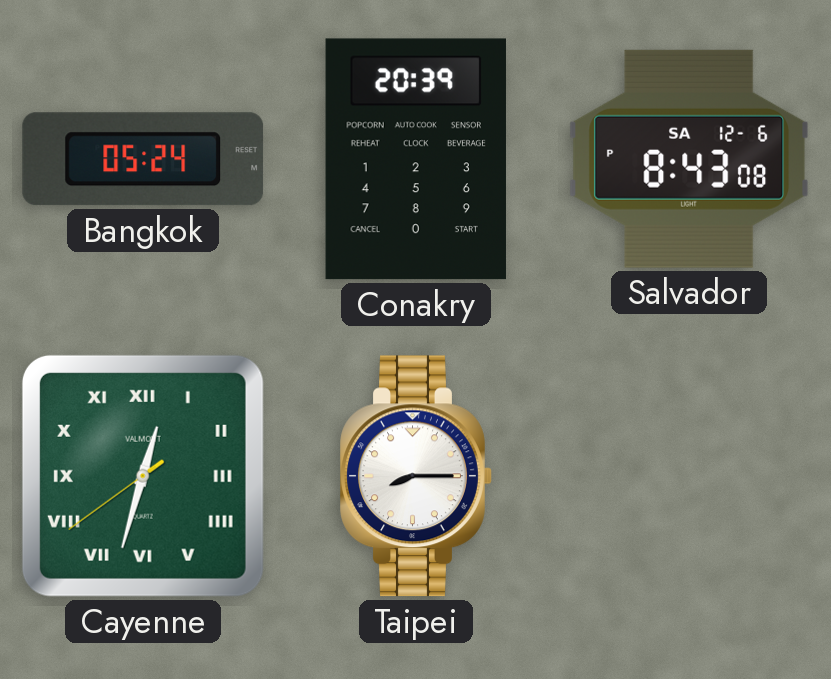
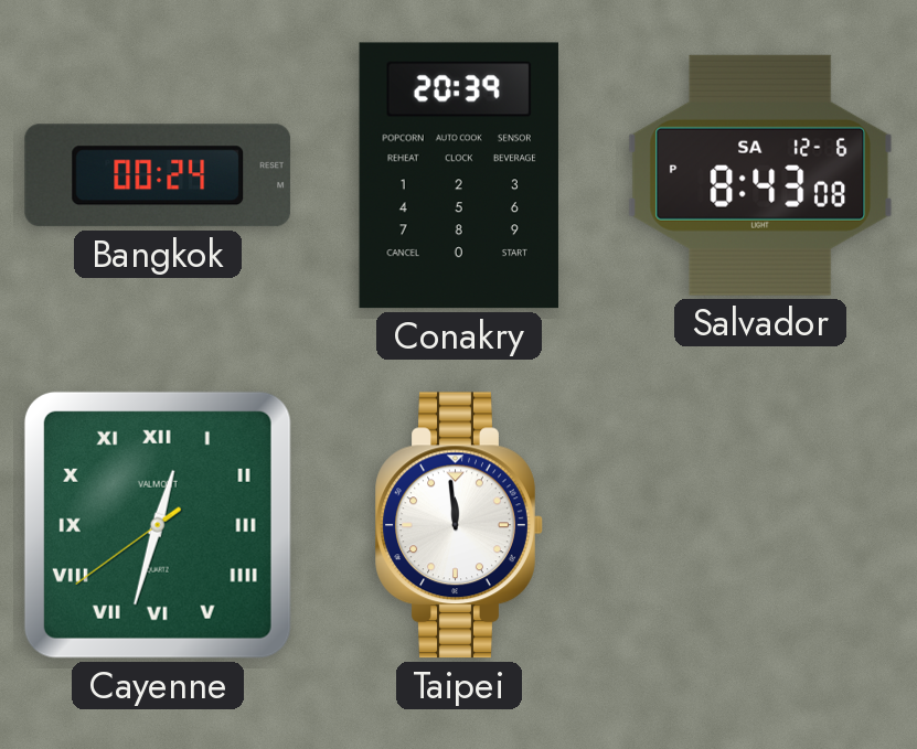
Bangkok: 05:24 -> 00:24 (158, 175)
Taipei: 8:15 -> 11:59 (459, 525)
